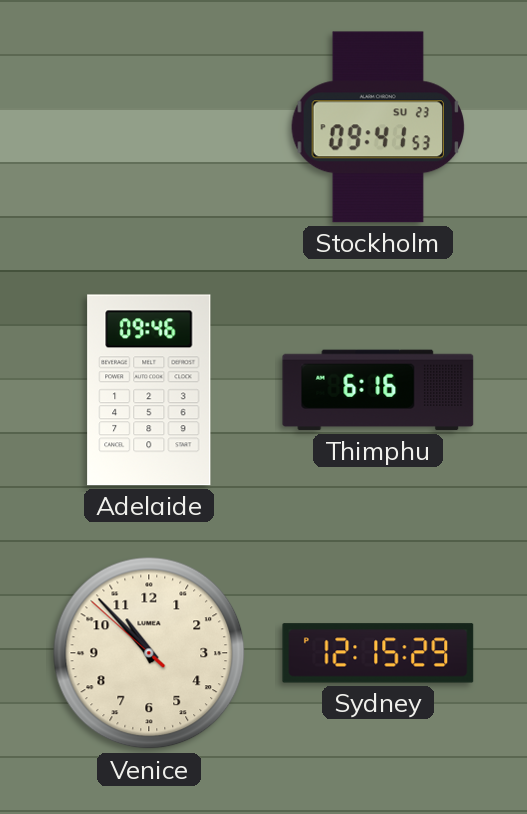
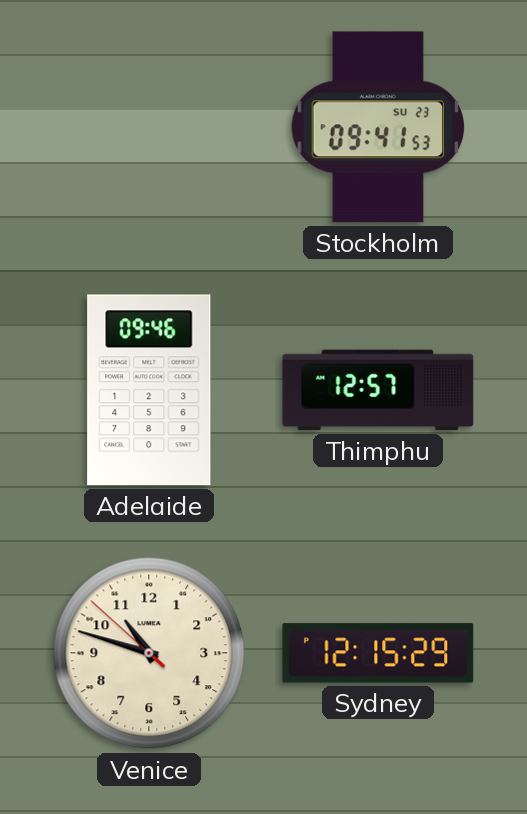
Thimphu: 6:16 -> 12:57 (378, 390)
Venice: 10:52 -> 10:47 (149, 653)
